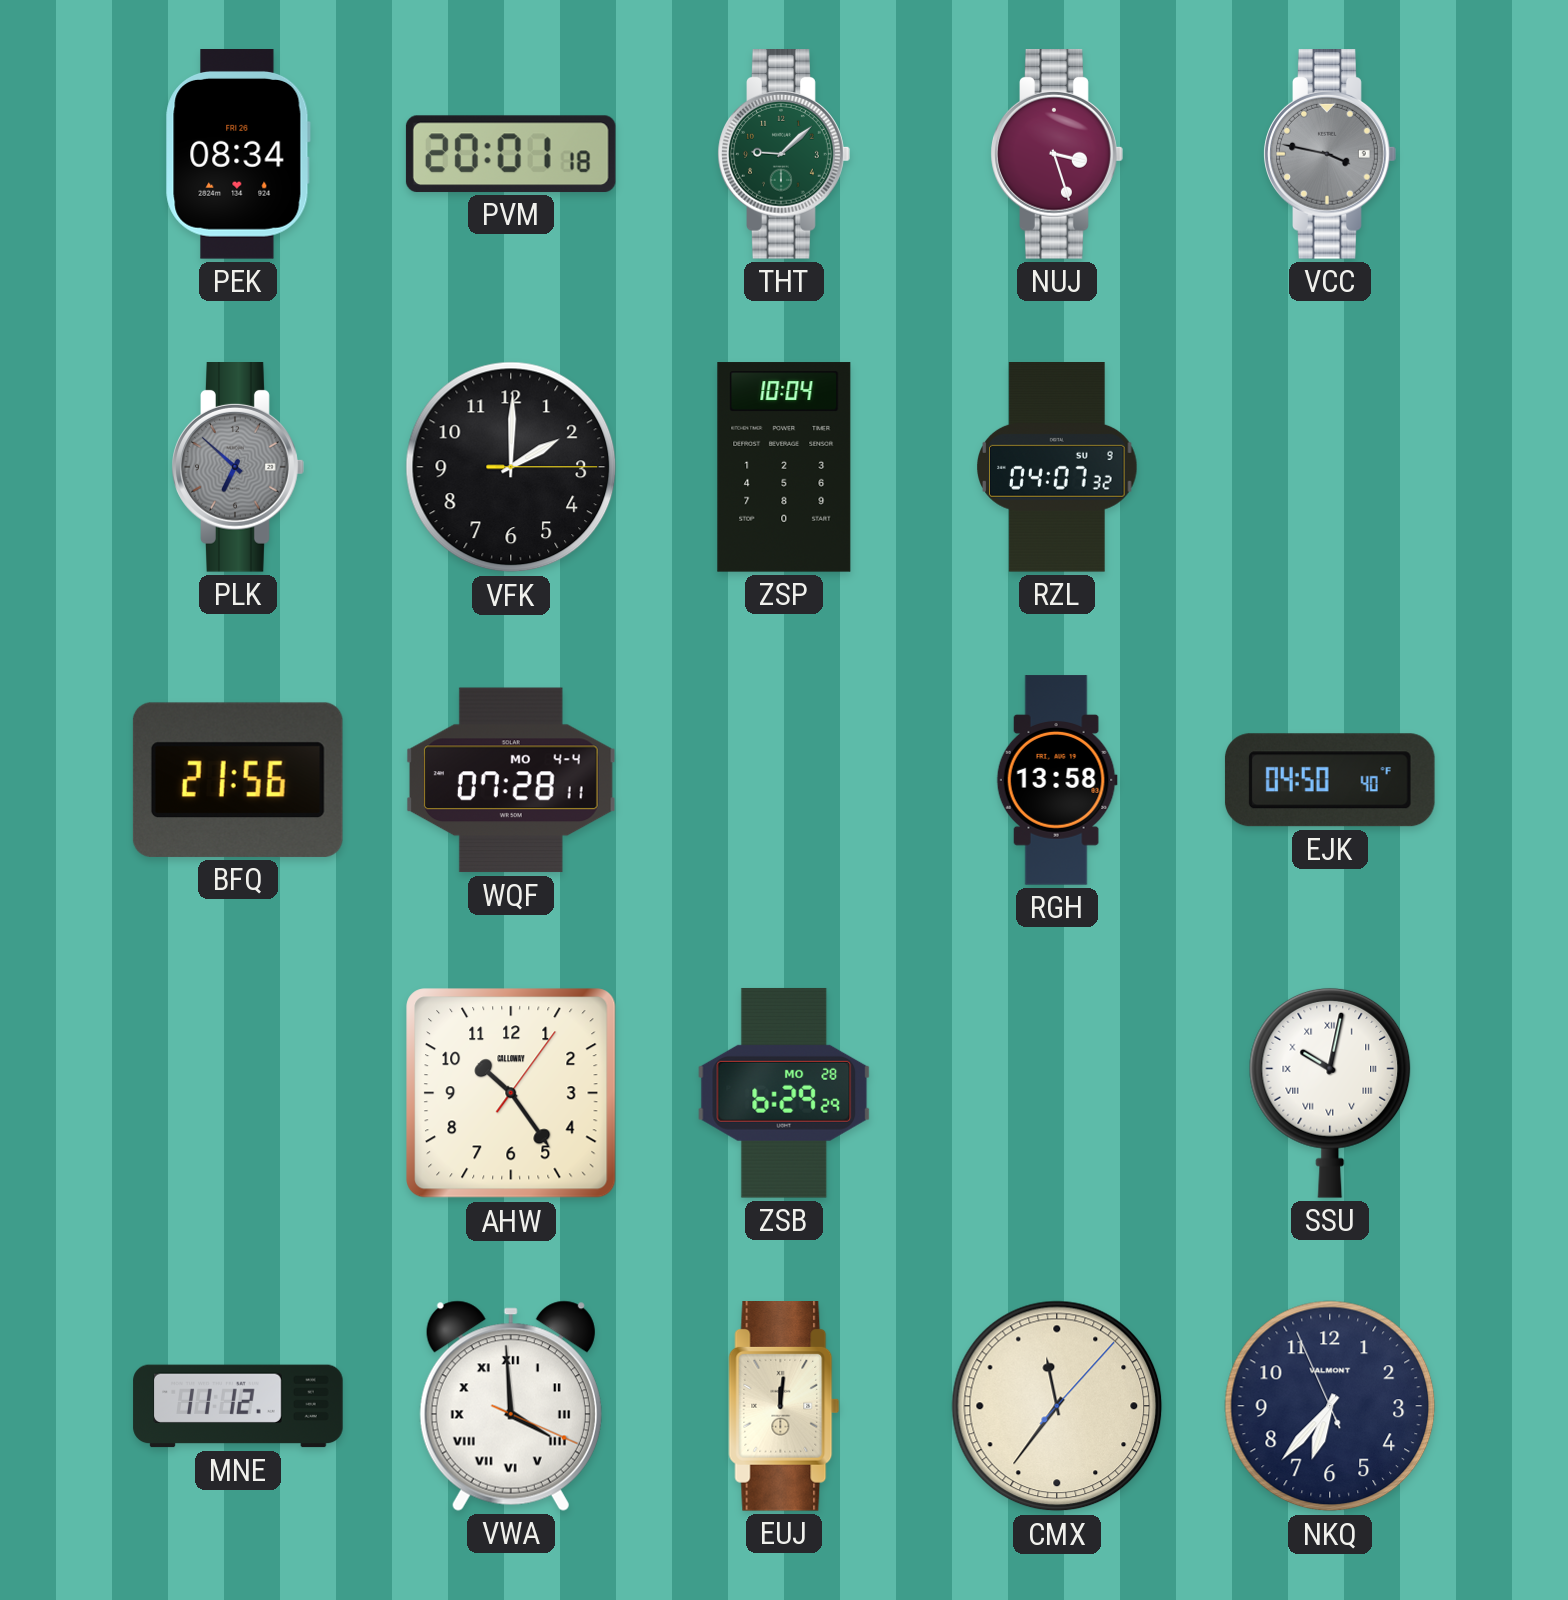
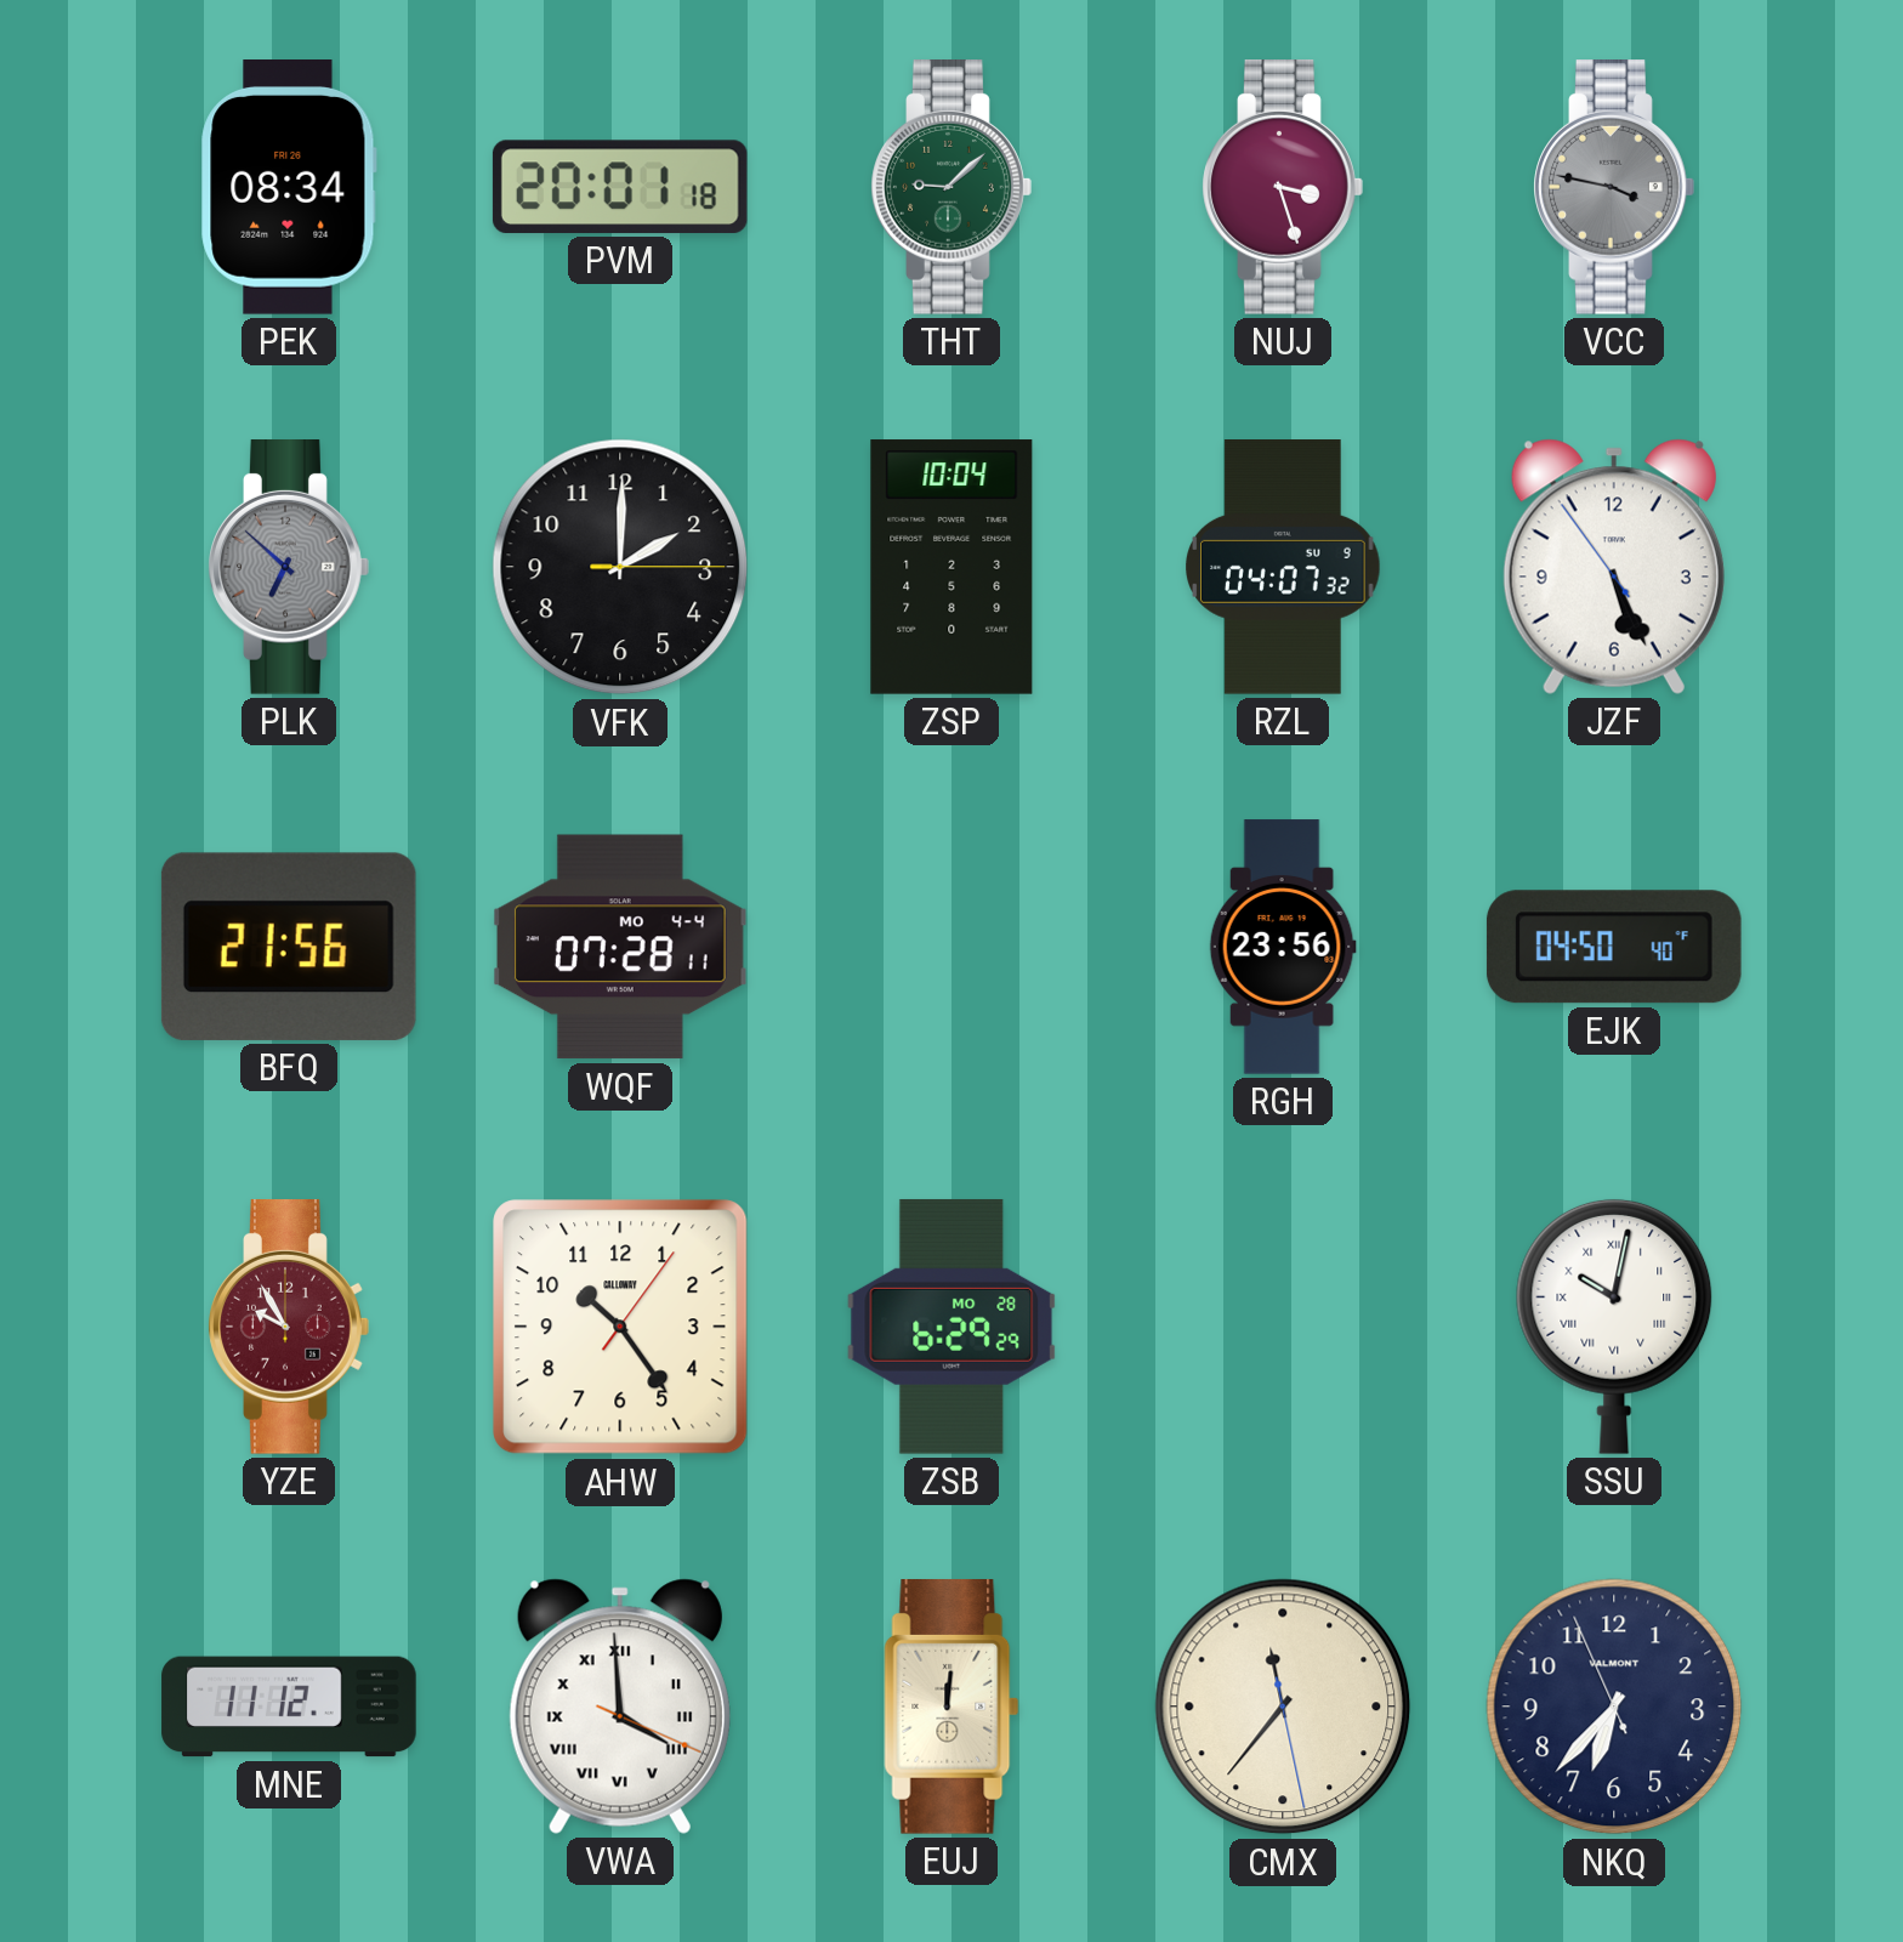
JZF: none -> 5:25 (1614, 567)
RGH: 13:58 -> 23:56 (1283, 947)
YZE: none -> 9:55 (289, 1328)
CMX: 11:36:07 -> 11:36:28 (1283, 1707)
